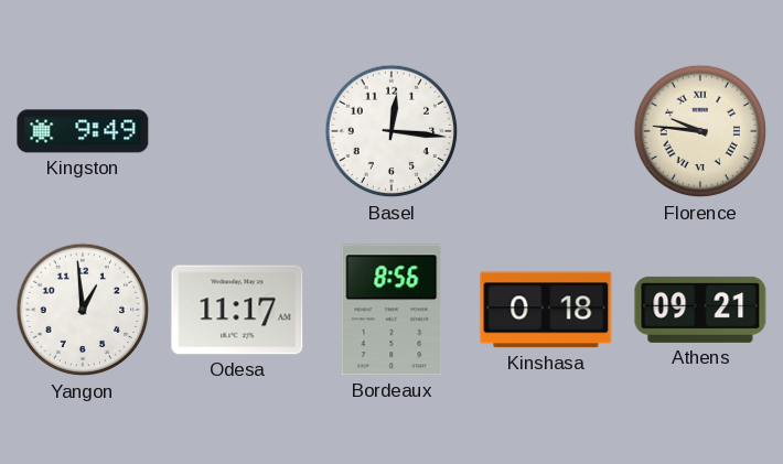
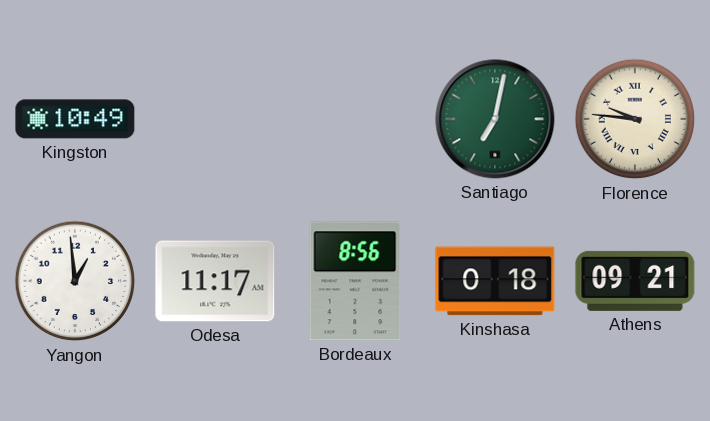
Kingston: 9:49 -> 10:49 (75, 119)
Basel: 12:16 -> none (392, 131)
Santiago: none -> 7:02 (495, 119)
